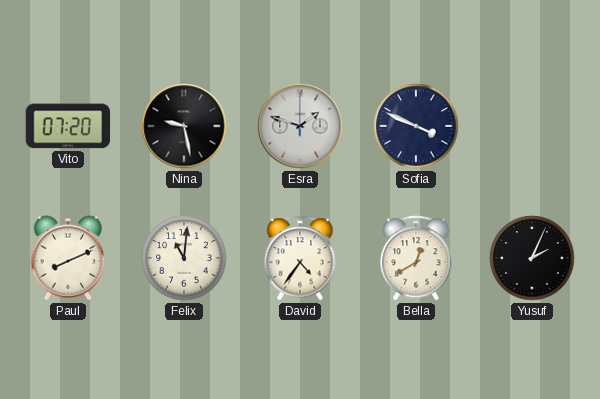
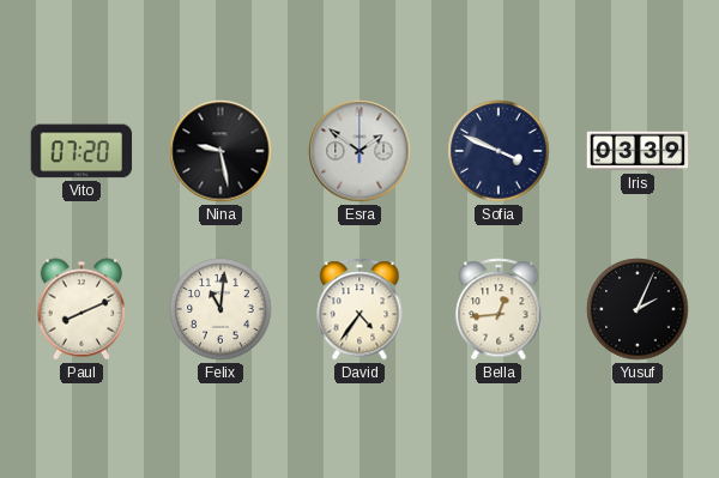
Esra: 1:48 -> 1:51 (359, 151)
Iris: none -> 03:39 (638, 151)
Bella: 12:40 -> 12:44 (499, 309)
